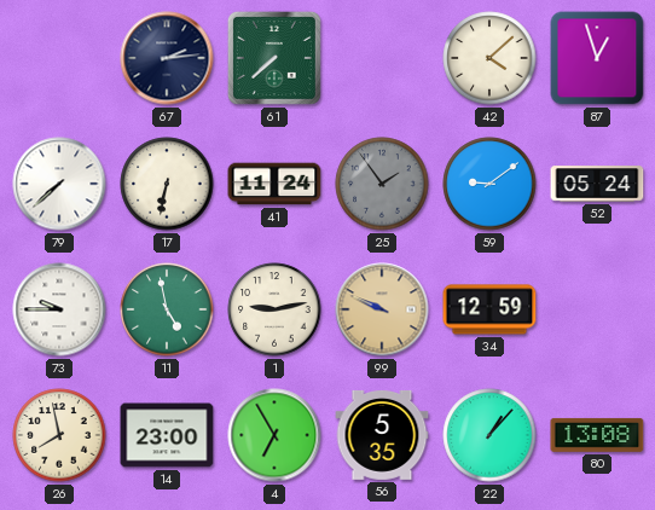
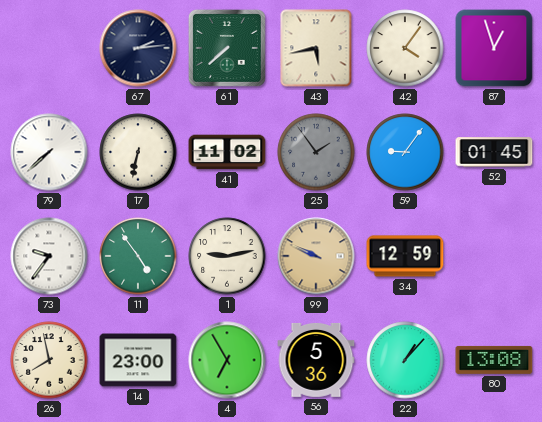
43: none -> 5:43 (316, 48)
42: 4:08 -> 4:06 (405, 48)
41: 11:24 -> 11:02 (227, 152)
59: 9:09 -> 9:06 (405, 152)
52: 05:24 -> 01:45 (494, 152)
73: 9:45 -> 9:36 (49, 256)
11: 4:58 -> 4:54 (138, 256)
56: 5:35 -> 5:36 (316, 360)
